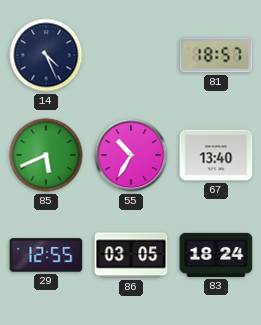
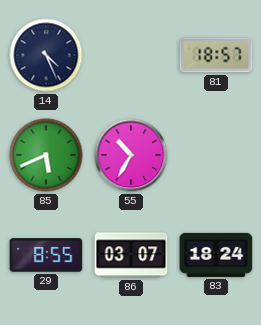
67: 13:40 -> none (216, 155)
29: 12:55 -> 8:55 (46, 255)
86: 03:05 -> 03:07 (131, 255)
